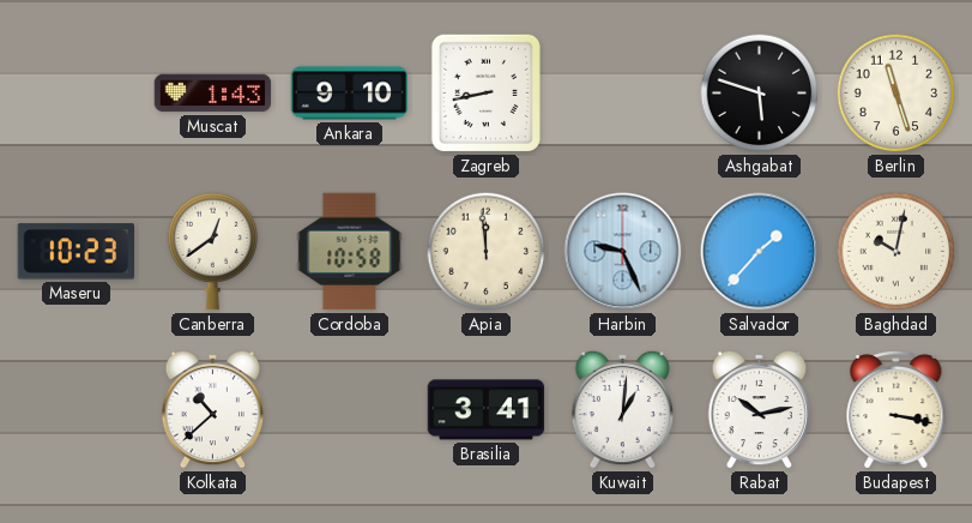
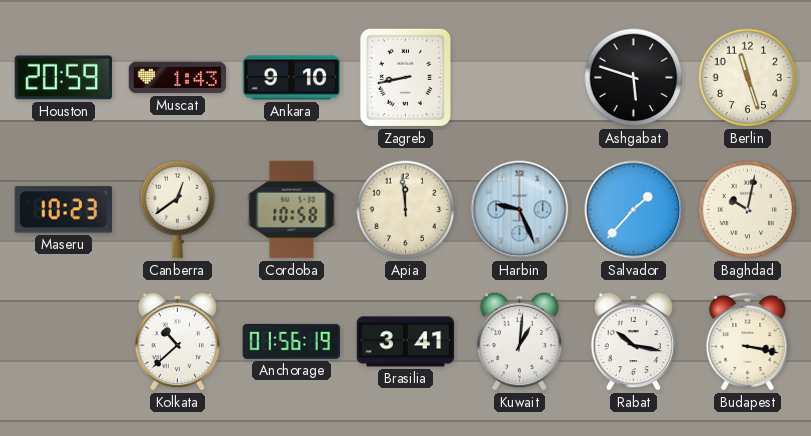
Houston: none -> 20:59 (64, 78)
Anchorage: none -> 01:56 (292, 341)
Rabat: 10:13 -> 10:17 (634, 341)
